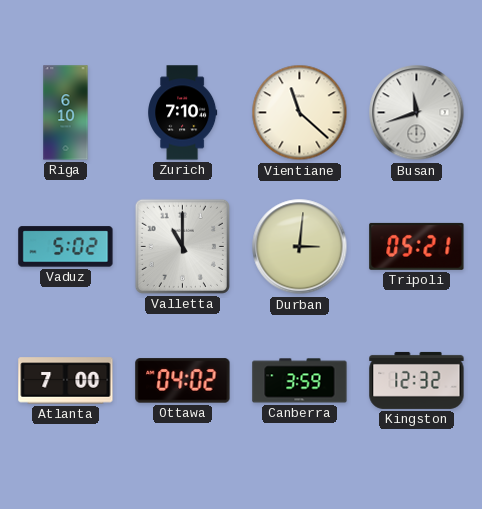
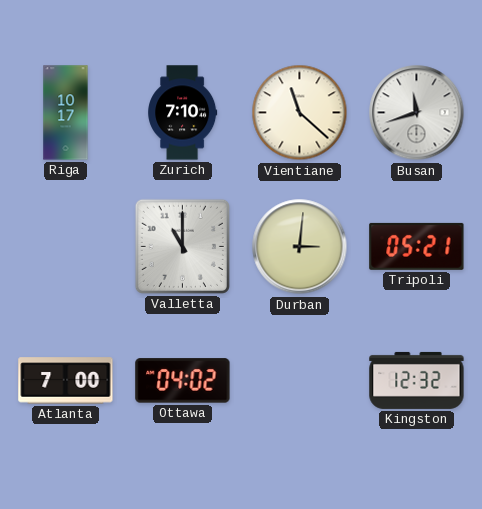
Riga: 6:10 -> 10:17 (66, 113)
Vaduz: 5:02 -> none (66, 247)
Canberra: 3:59 -> none (300, 381)
